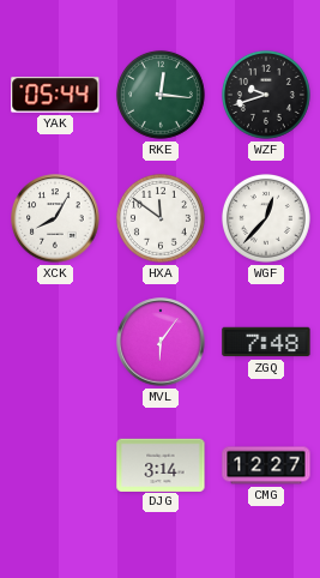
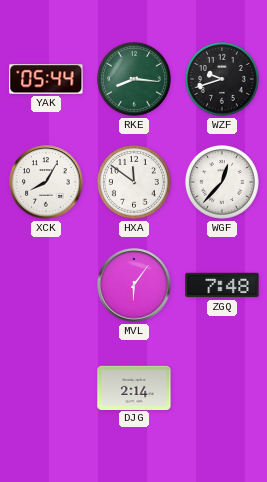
RKE: 12:16 -> 8:16 (134, 79)
DJG: 3:14 -> 2:14 (134, 387)
CMG: 12:27 -> none (266, 465)
